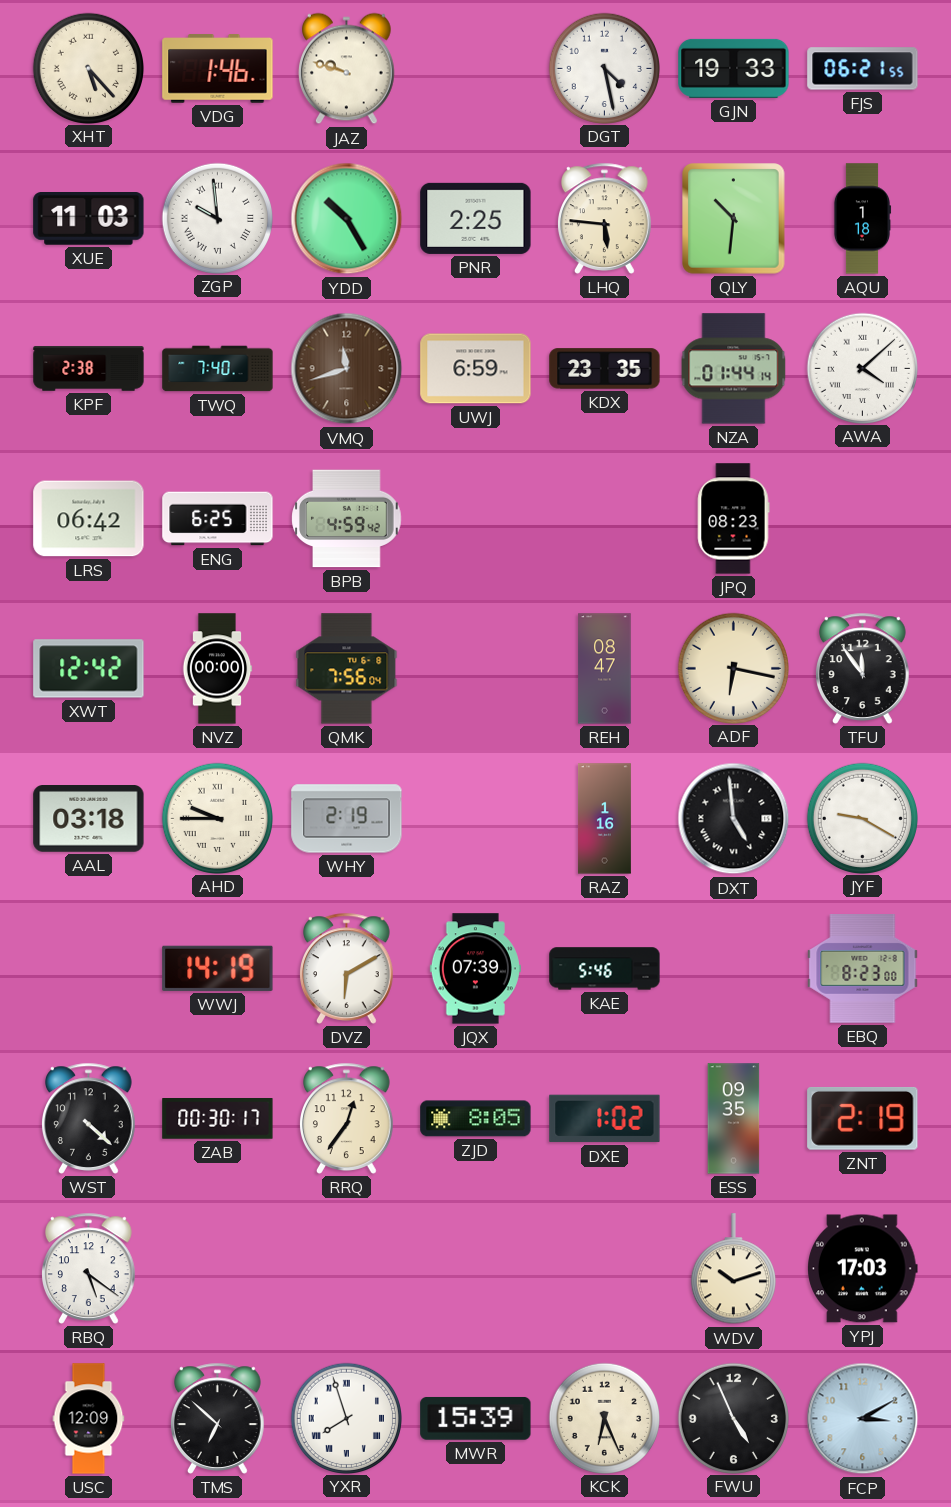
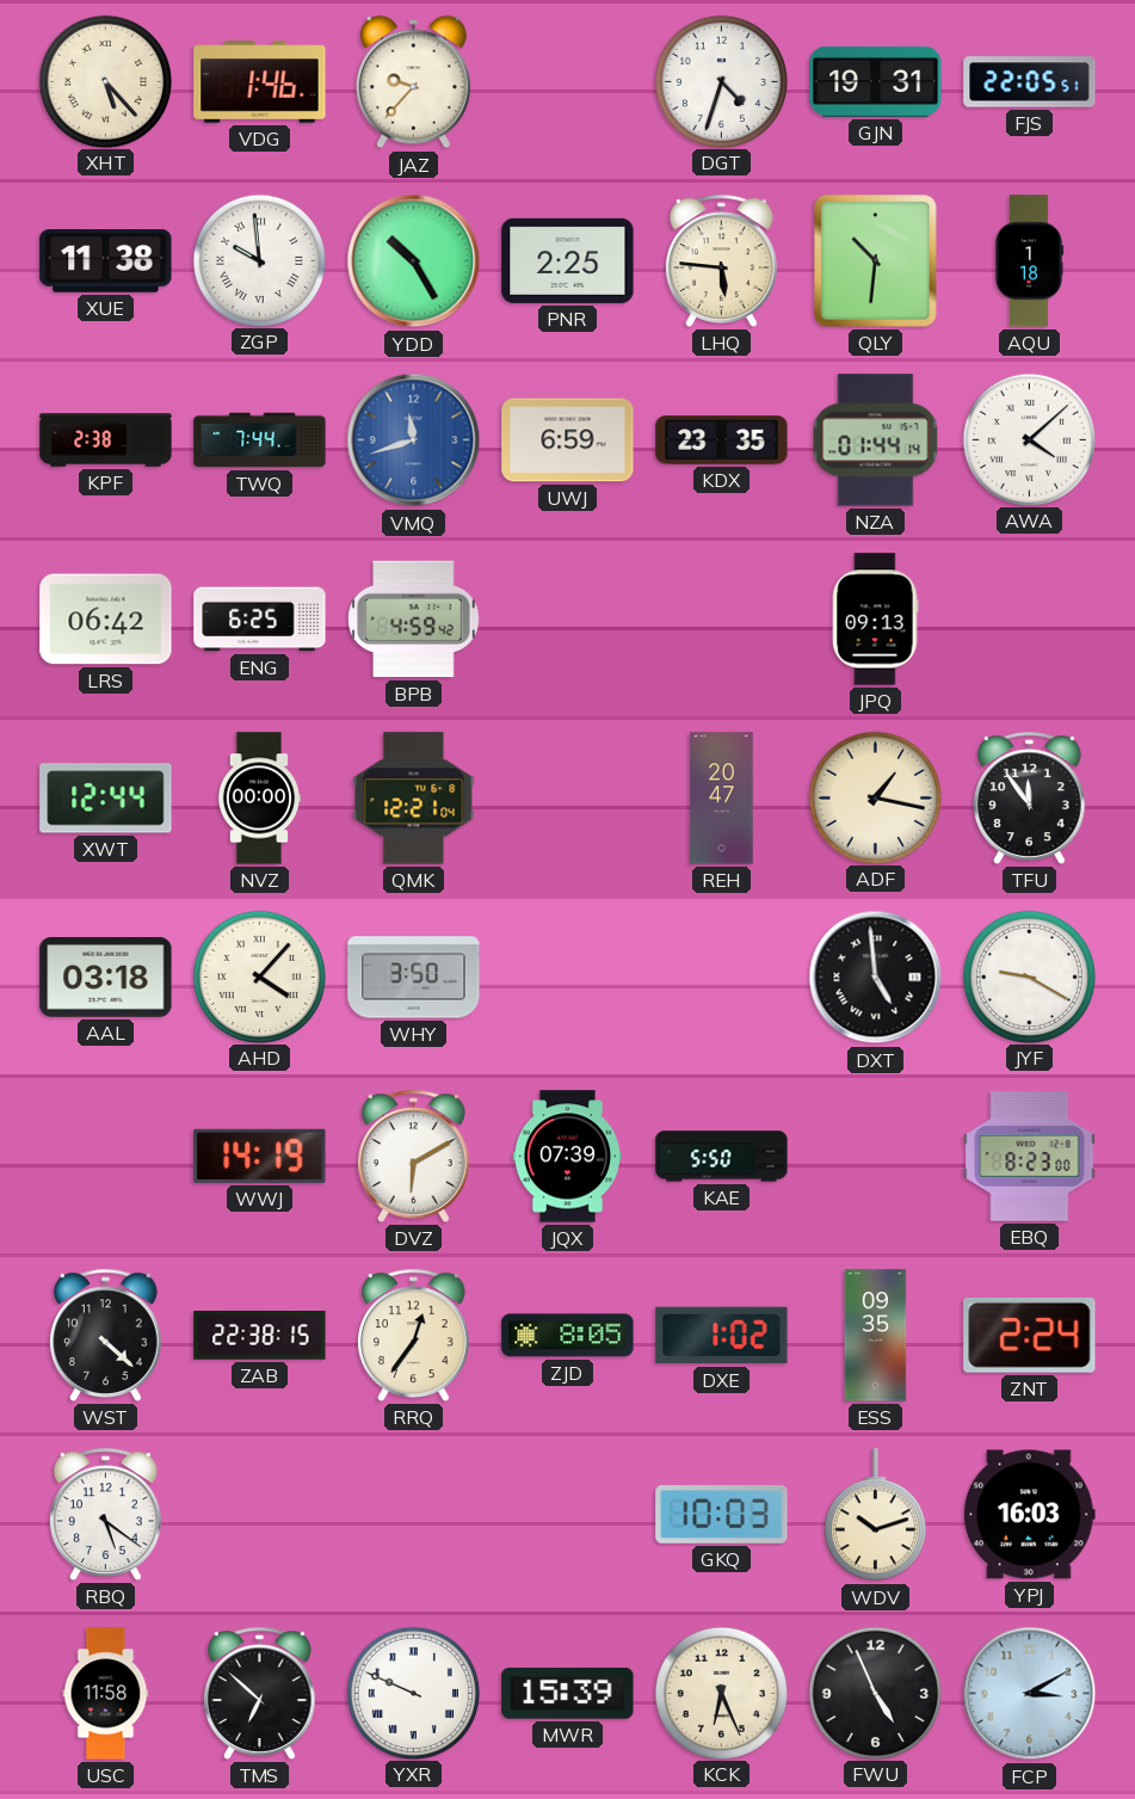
JAZ: 9:48 -> 9:37 (414, 82)
DGT: 4:28 -> 4:33 (721, 81)
GJN: 19:33 -> 19:31 (876, 81)
FJS: 06:21 -> 22:05 (1030, 82)
XUE: 11:03 -> 11:38 (106, 261)
TWQ: 7:40 -> 7:44 (260, 440)
VMQ dial: brown -> blue (414, 440)
JPQ: 08:23 -> 09:13 (875, 620)
XWT: 12:42 -> 12:44 (106, 799)
QMK: 7:56 -> 12:21 (414, 799)
REH: 08:47 -> 20:47 (722, 799)
ADF: 6:17 -> 1:17 (875, 797)
AHD: 9:45 -> 4:07 (259, 976)
WHY: 2:19 -> 3:50 (414, 978)
RAZ: 1:16 -> none (604, 819)
KAE: 5:46 -> 5:50 (722, 1157)
ZAB: 00:30 -> 22:38 (260, 1336)
ZNT: 2:19 -> 2:24 (1030, 1335)
GKQ: none -> 10:03 (722, 1515)
YPJ: 17:03 -> 16:03 (1030, 1515)
USC: 12:09 -> 11:58 (106, 1694)
YXR: 7:57 -> 9:49 (413, 1693)
